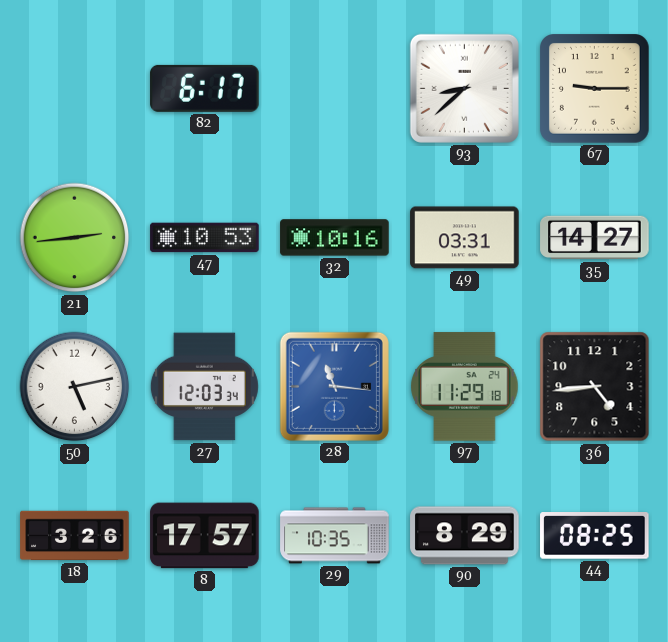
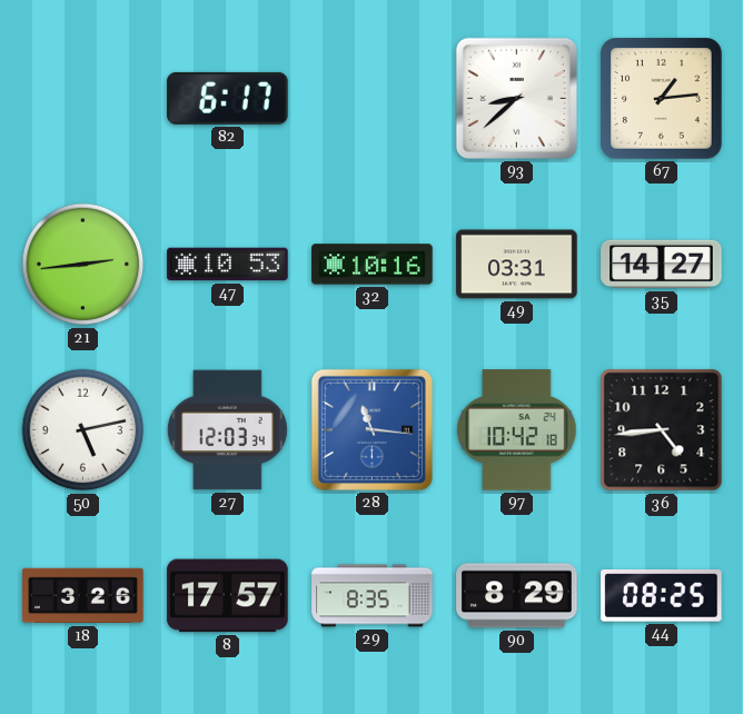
67: 9:15 -> 1:14 (662, 99)
97: 11:29 -> 10:42 (517, 430)
29: 10:35 -> 8:35 (373, 596)
